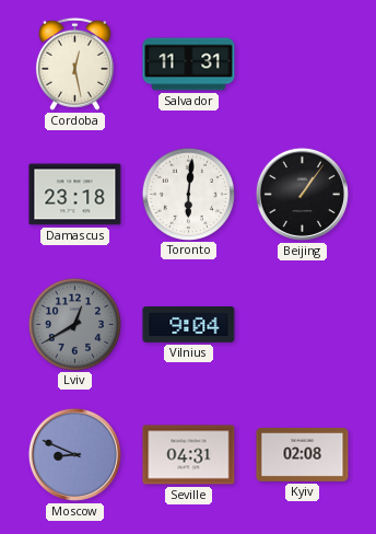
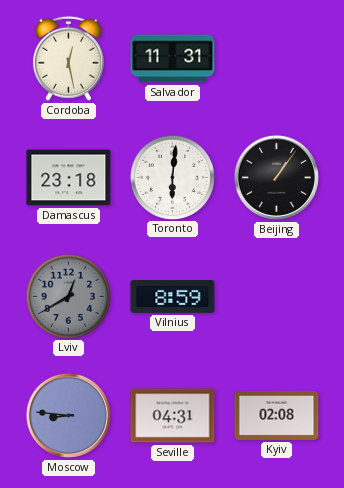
Vilnius: 9:04 -> 8:59 (173, 297)
Moscow: 8:49 -> 8:46 (68, 415)
